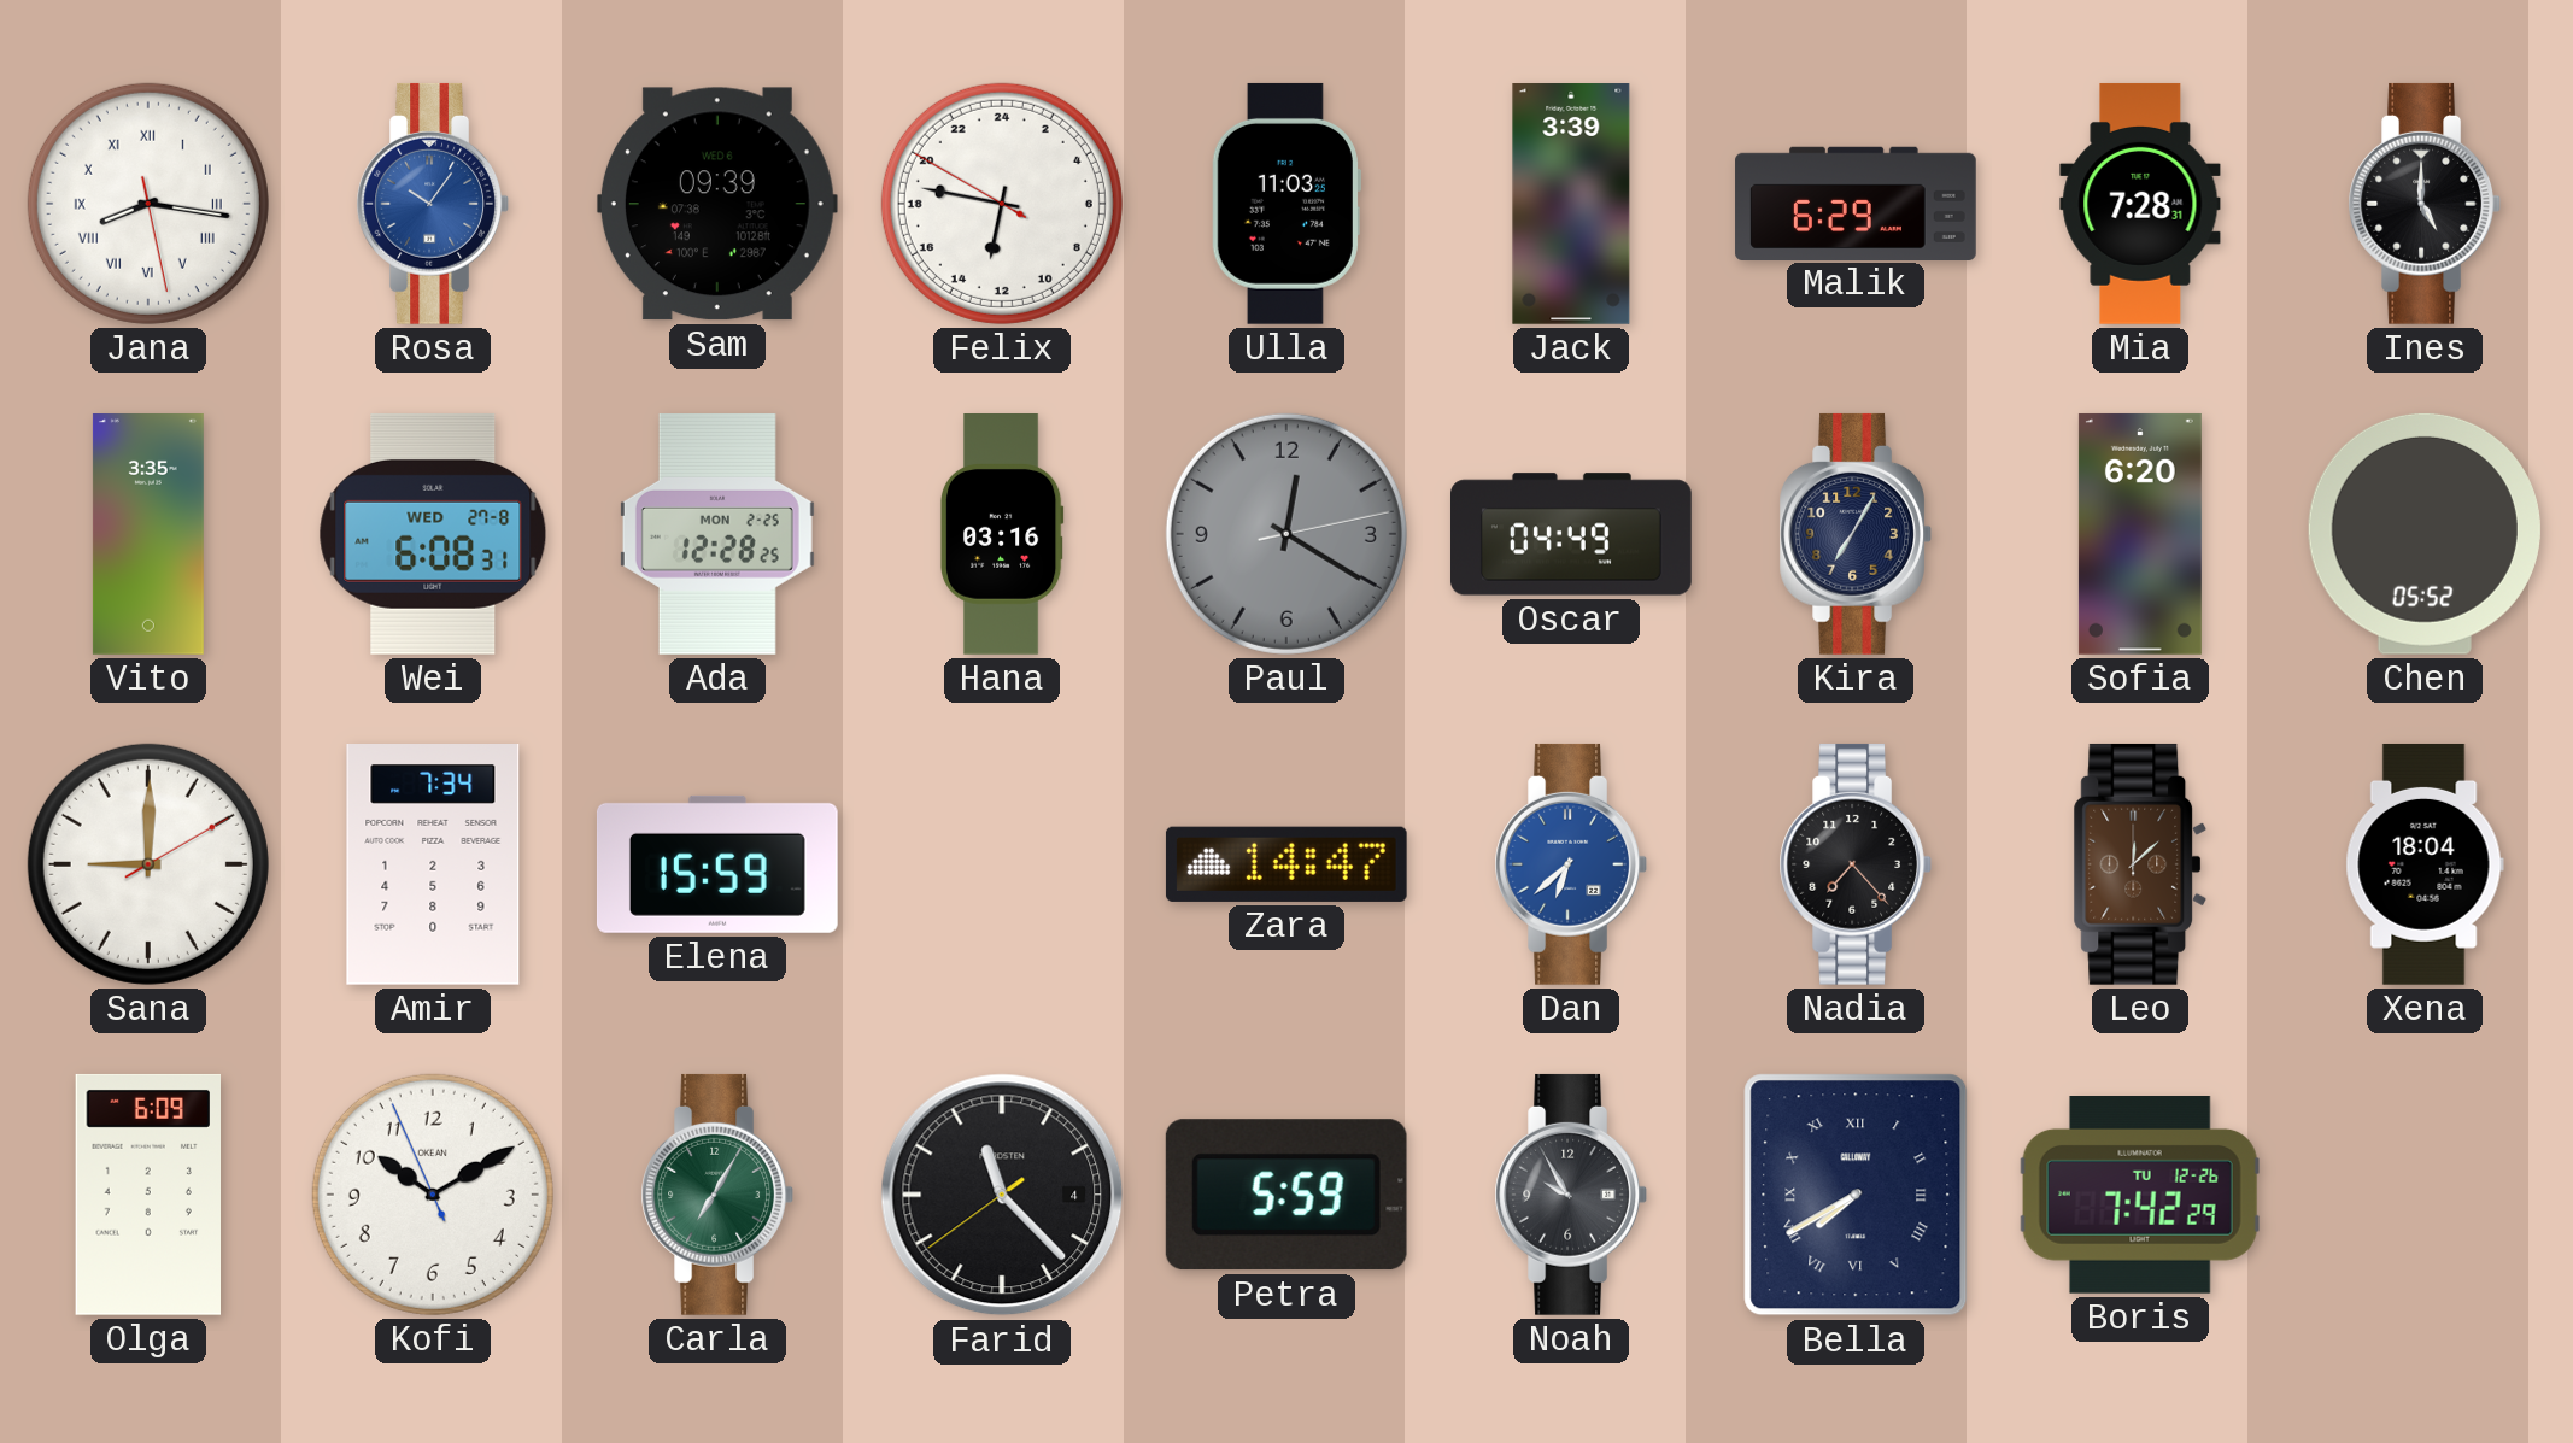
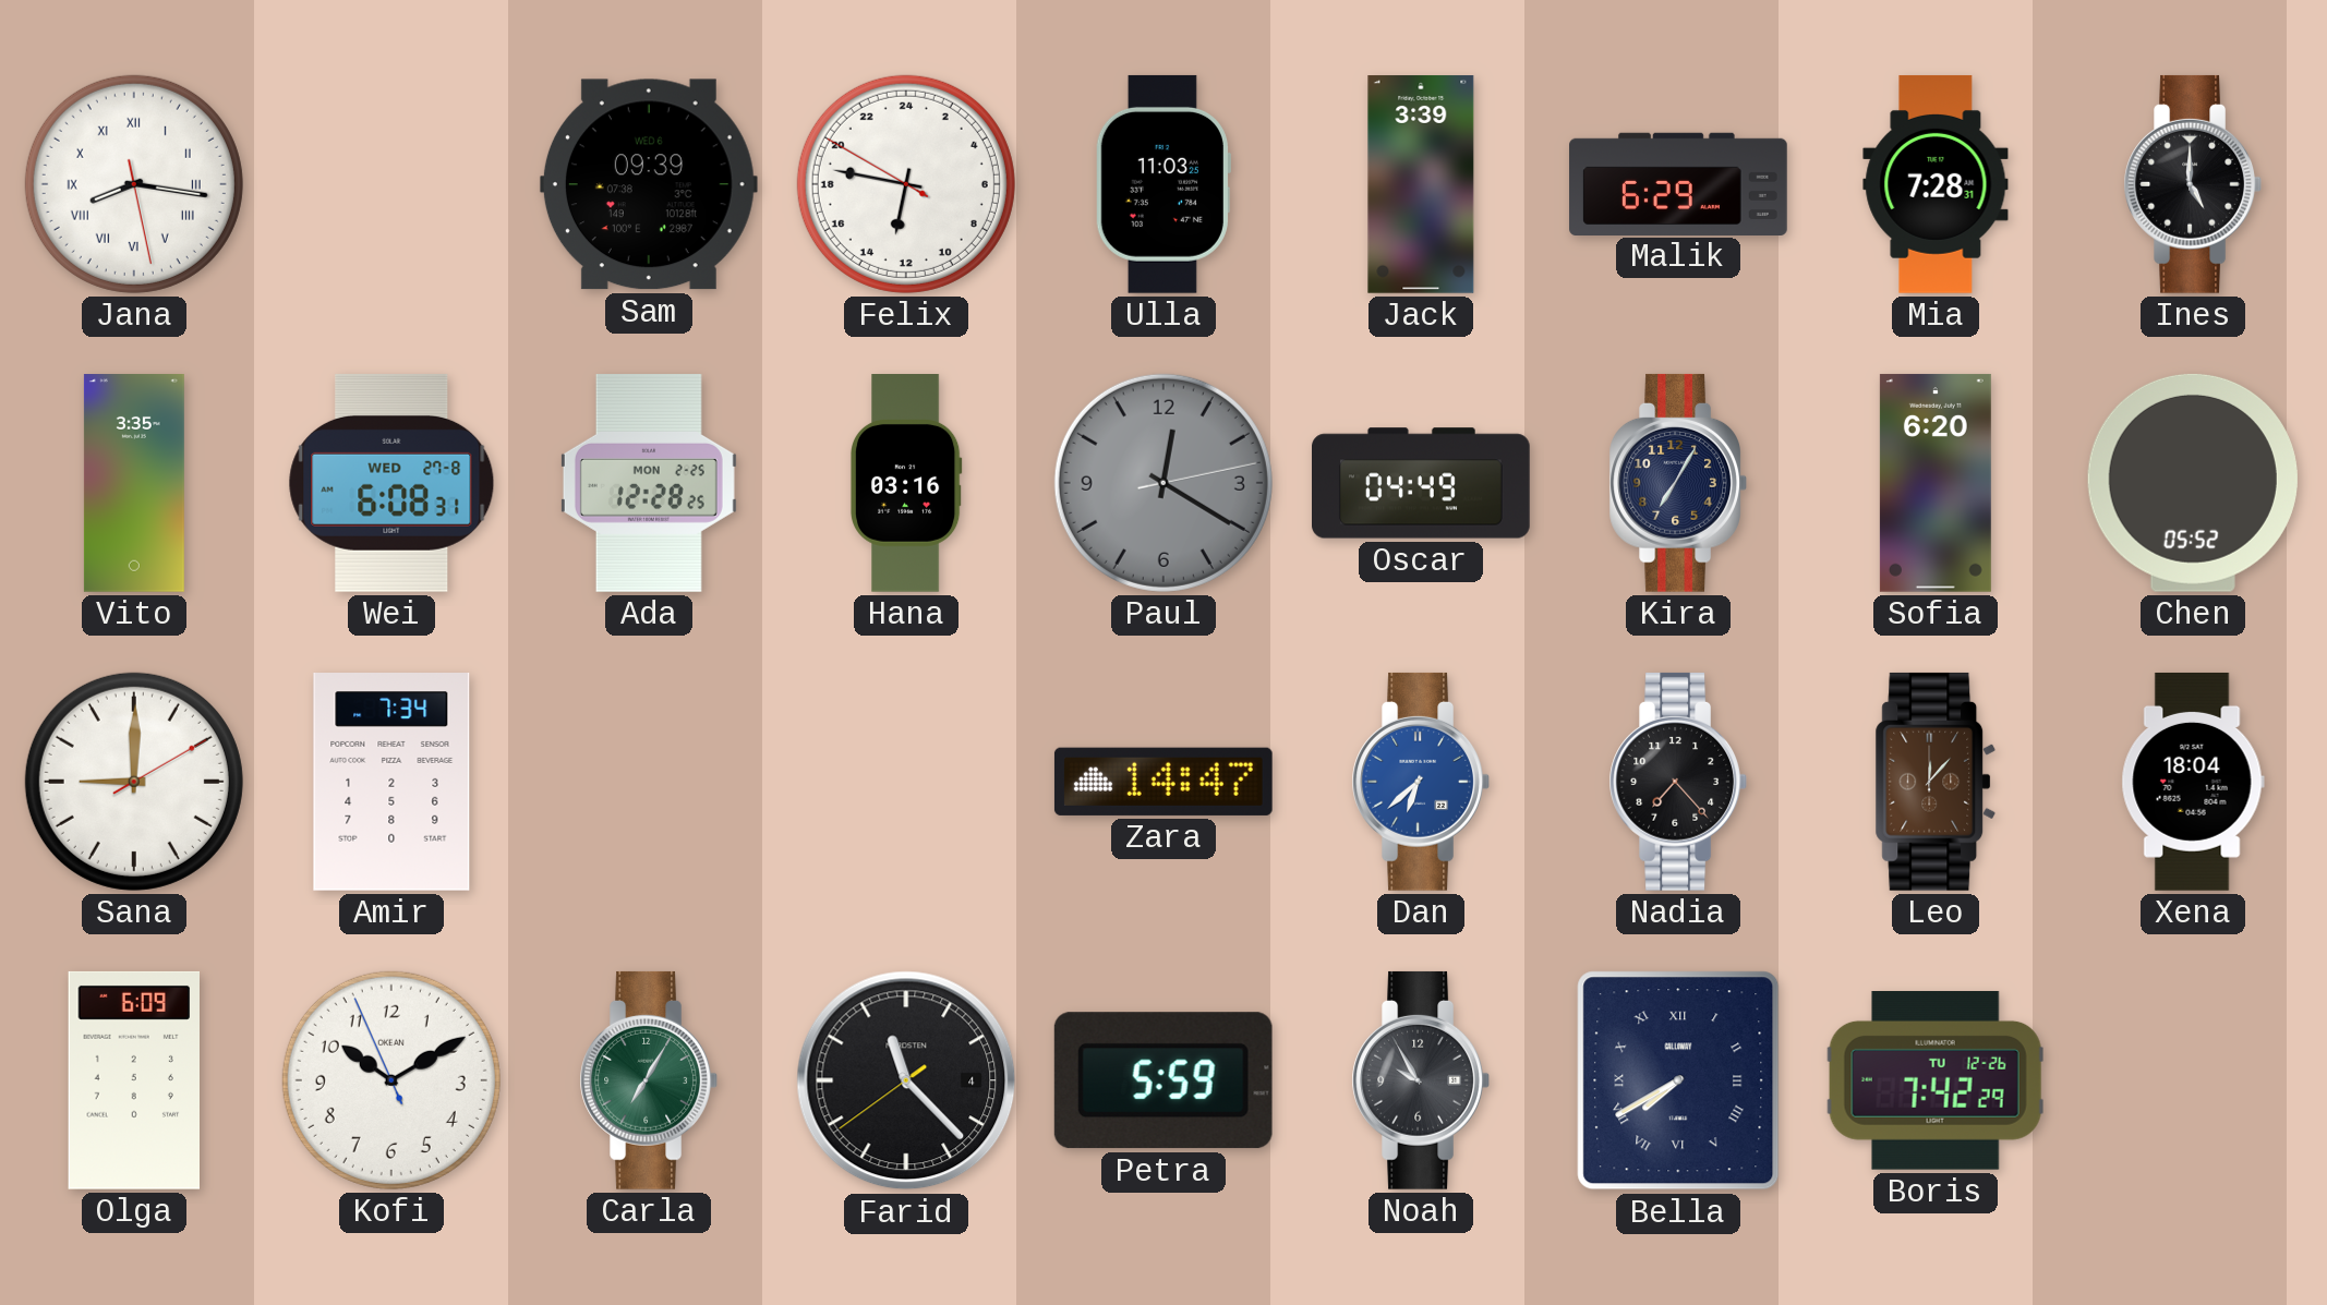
Rosa: 10:06 -> none (433, 204)
Elena: 15:59 -> none (717, 864)
Leo: 12:08 -> 12:07 (1936, 782)
